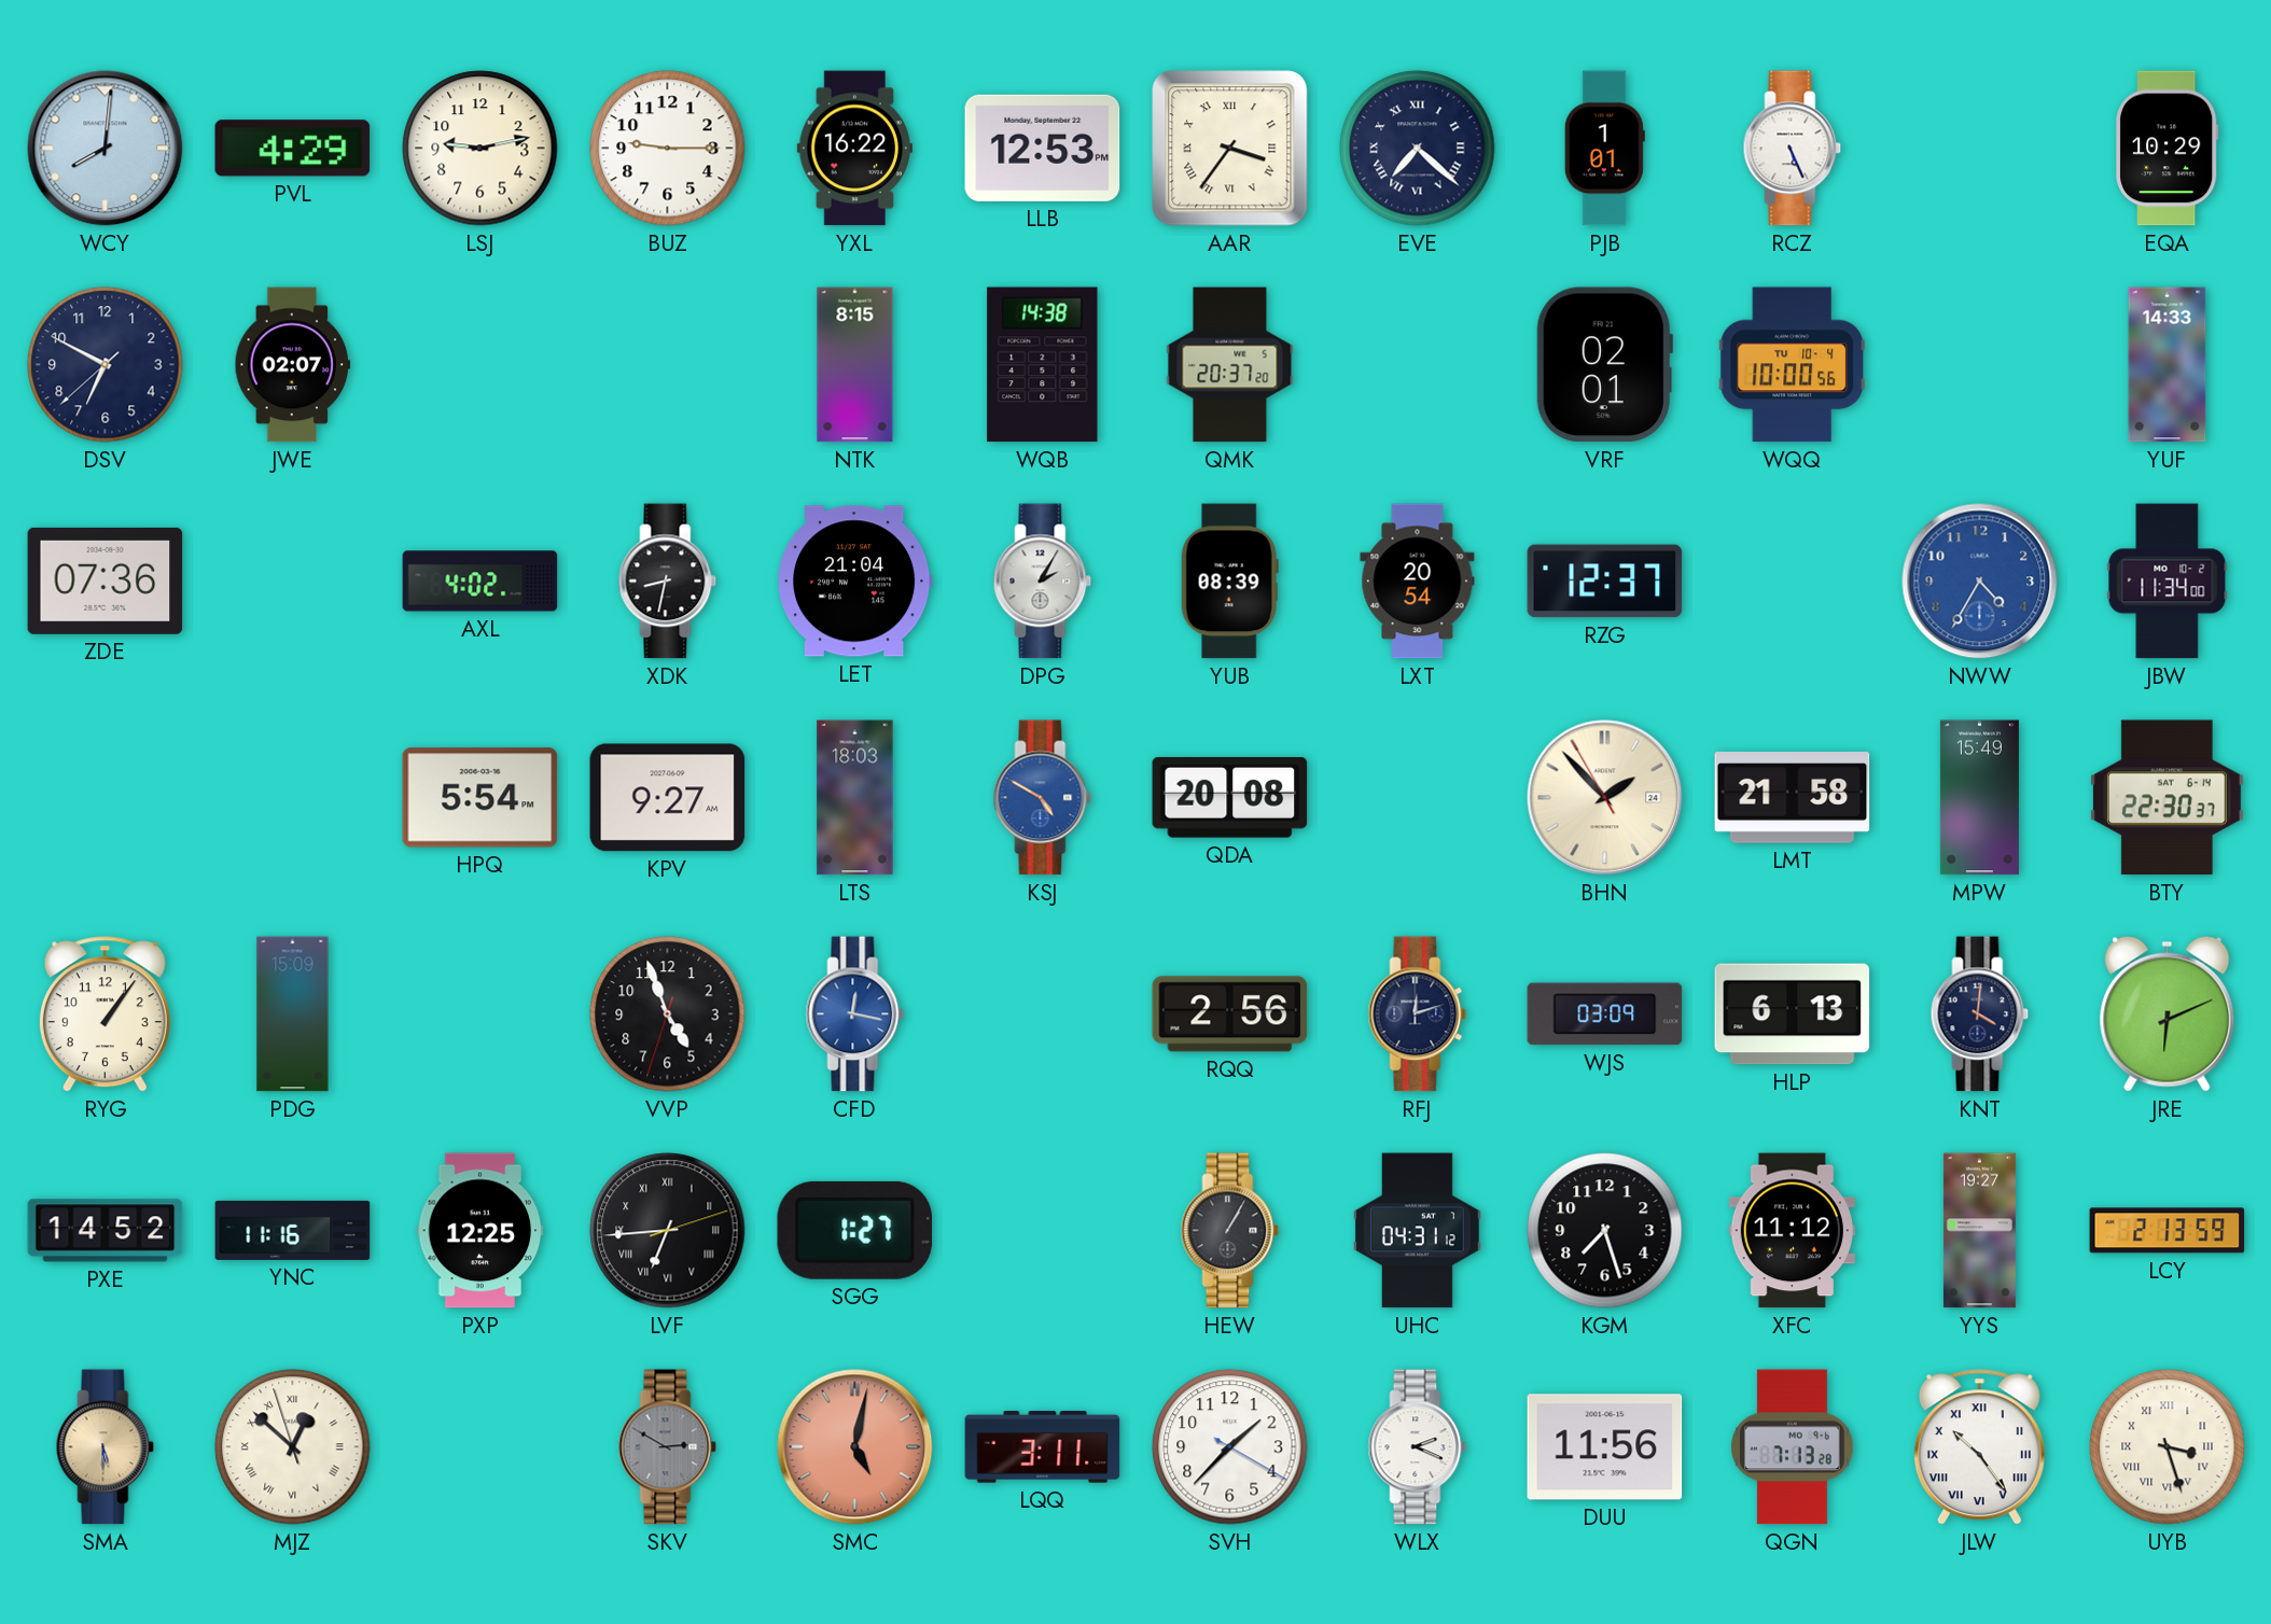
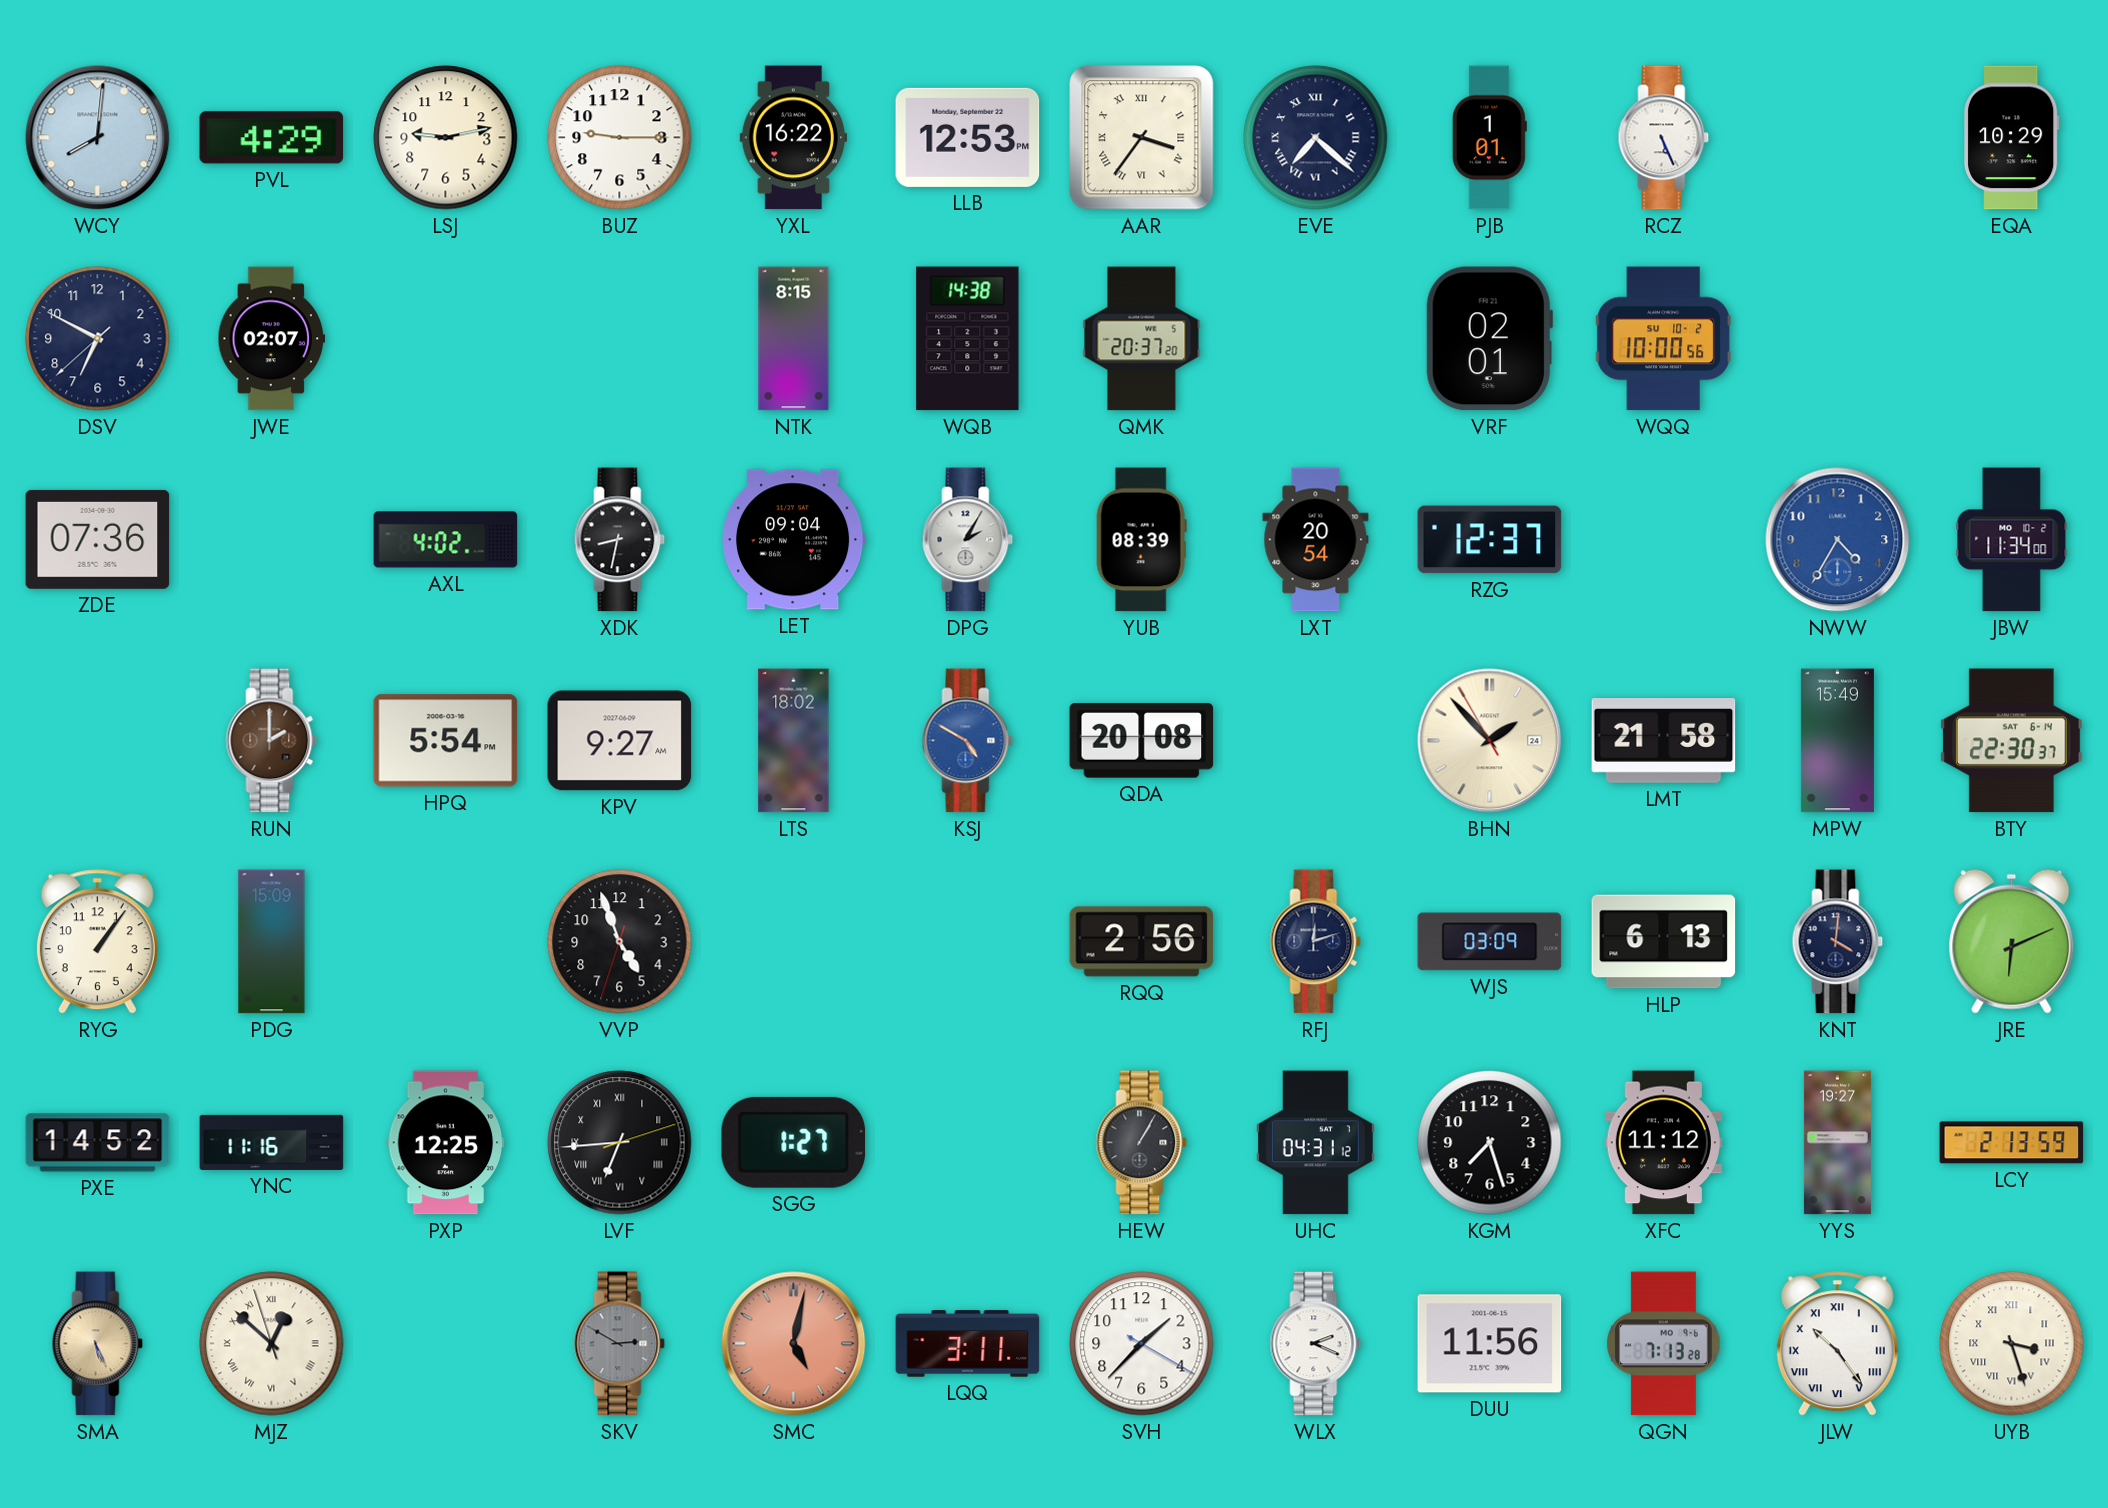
WQQ date: TU 10-4 -> SU 10-2 (1663, 339)
YUF: 14:33 -> none (2168, 365)
LET: 21:04 -> 09:04 (794, 540)
RUN: none -> 2:00 (272, 741)
LTS: 18:03 -> 18:02 (794, 741)
CFD: 12:17 -> none (855, 1014)
SMA: 5:30 -> 5:26 (98, 1344)
